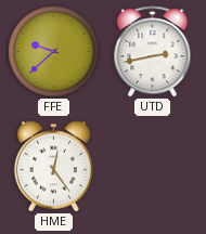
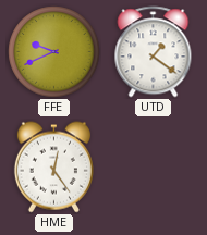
FFE: 9:38 -> 9:41 (54, 52)
UTD: 2:43 -> 1:21 (154, 52)
